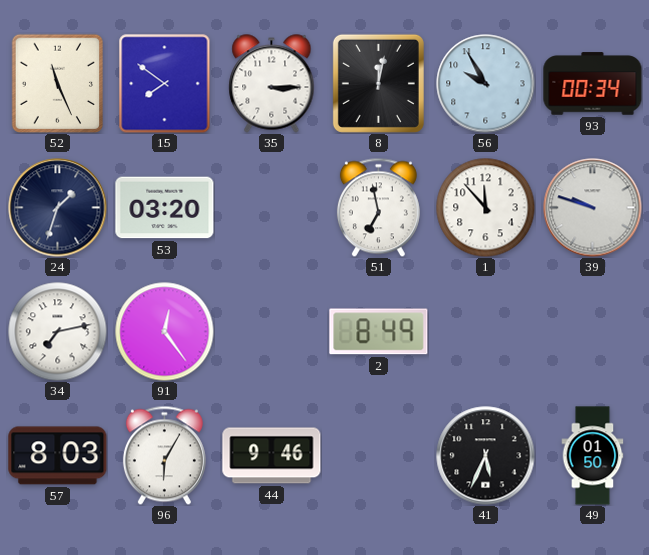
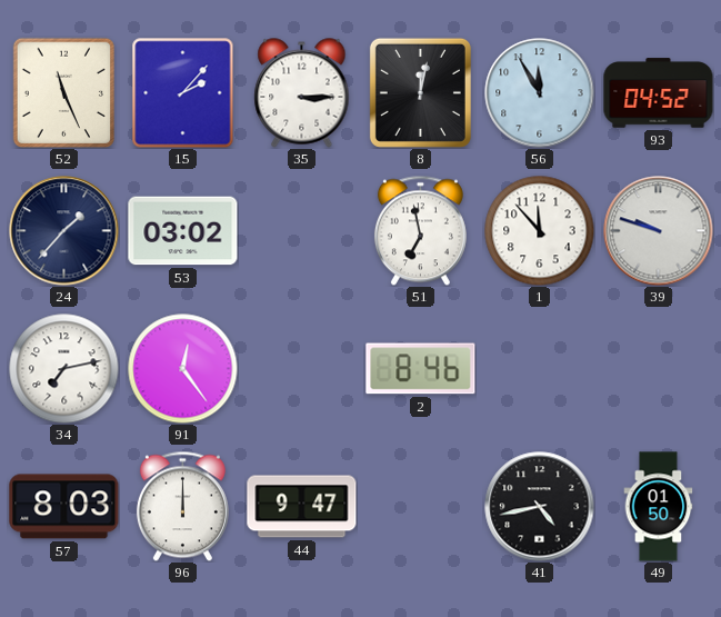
15: 7:51 -> 2:07 (183, 93)
56: 9:55 -> 11:55 (540, 93)
93: 00:34 -> 04:52 (659, 93)
24: 1:33 -> 1:37 (64, 231)
53: 03:20 -> 03:02 (183, 231)
2: 8:49 -> 8:46 (421, 369)
96: 6:05 -> 12:00 (182, 506)
44: 9:46 -> 9:47 (302, 507)
41: 5:34 -> 4:43 (540, 507)
